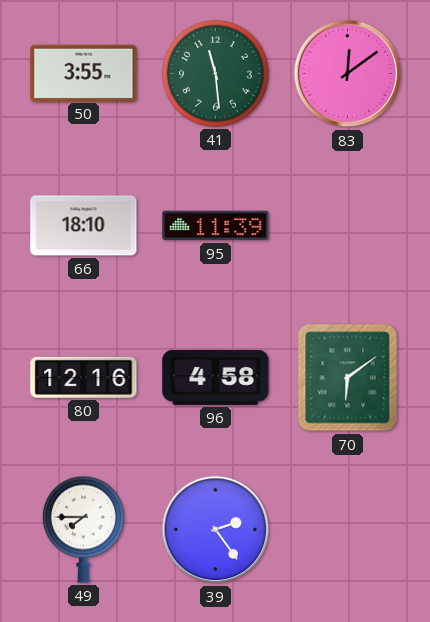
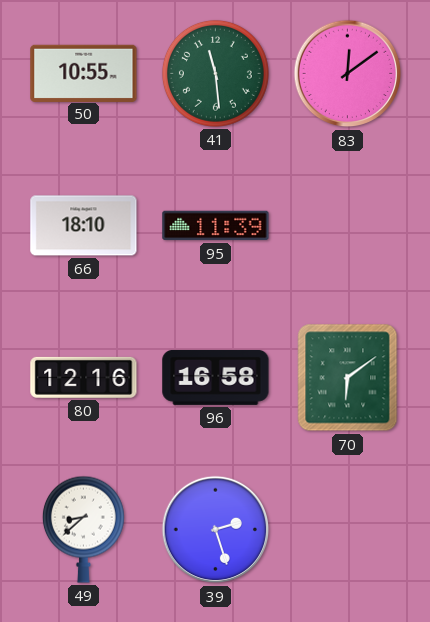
50: 3:55 -> 10:55 (84, 73)
96: 4:58 -> 16:58 (216, 377)
49: 7:45 -> 8:38 (83, 529)
39: 2:24 -> 2:27 (216, 530)
